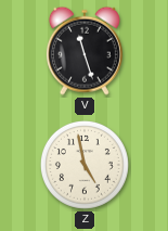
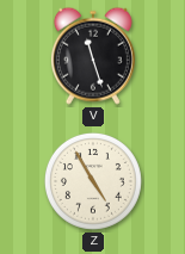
Z: 4:58 -> 4:55 (93, 181)
